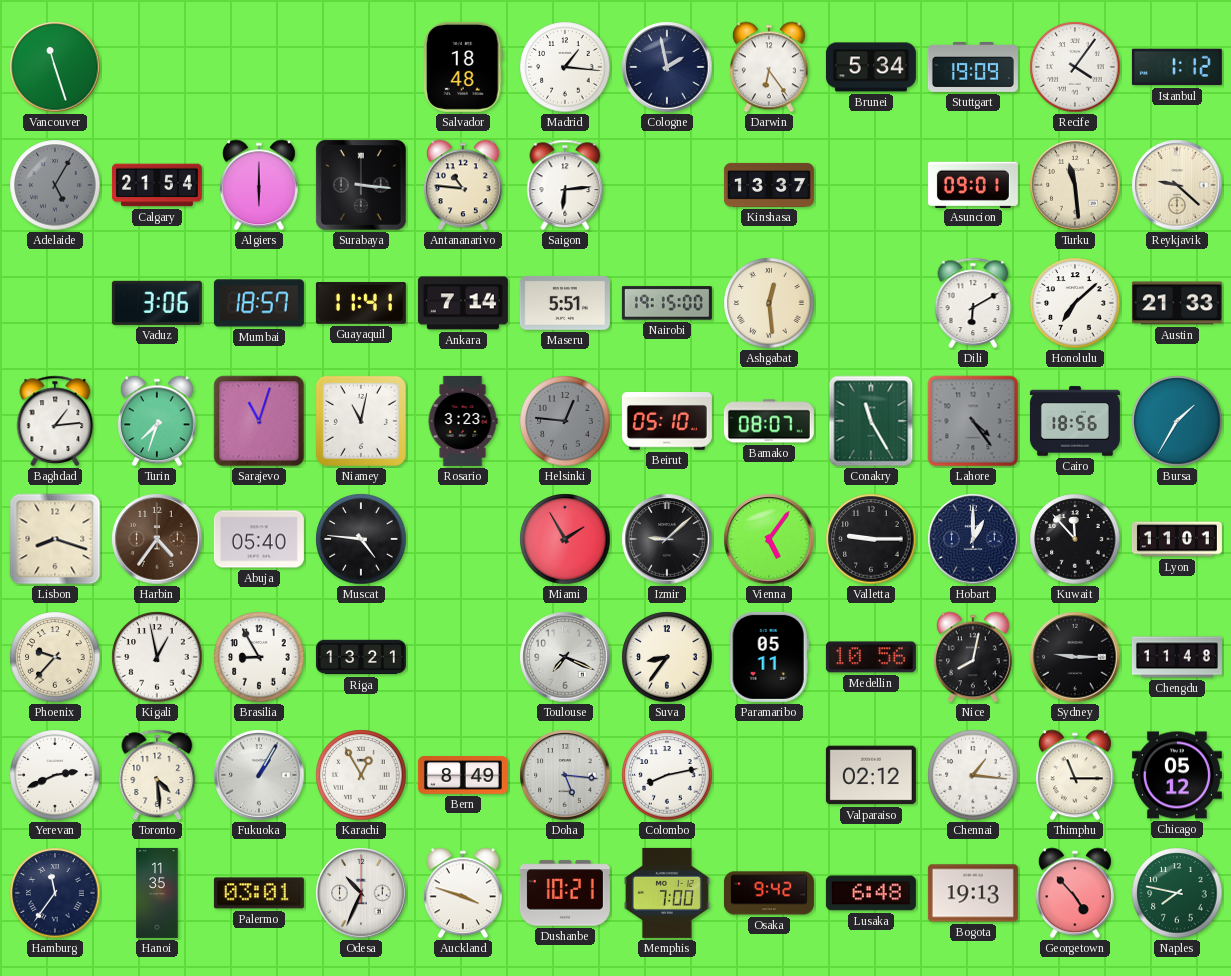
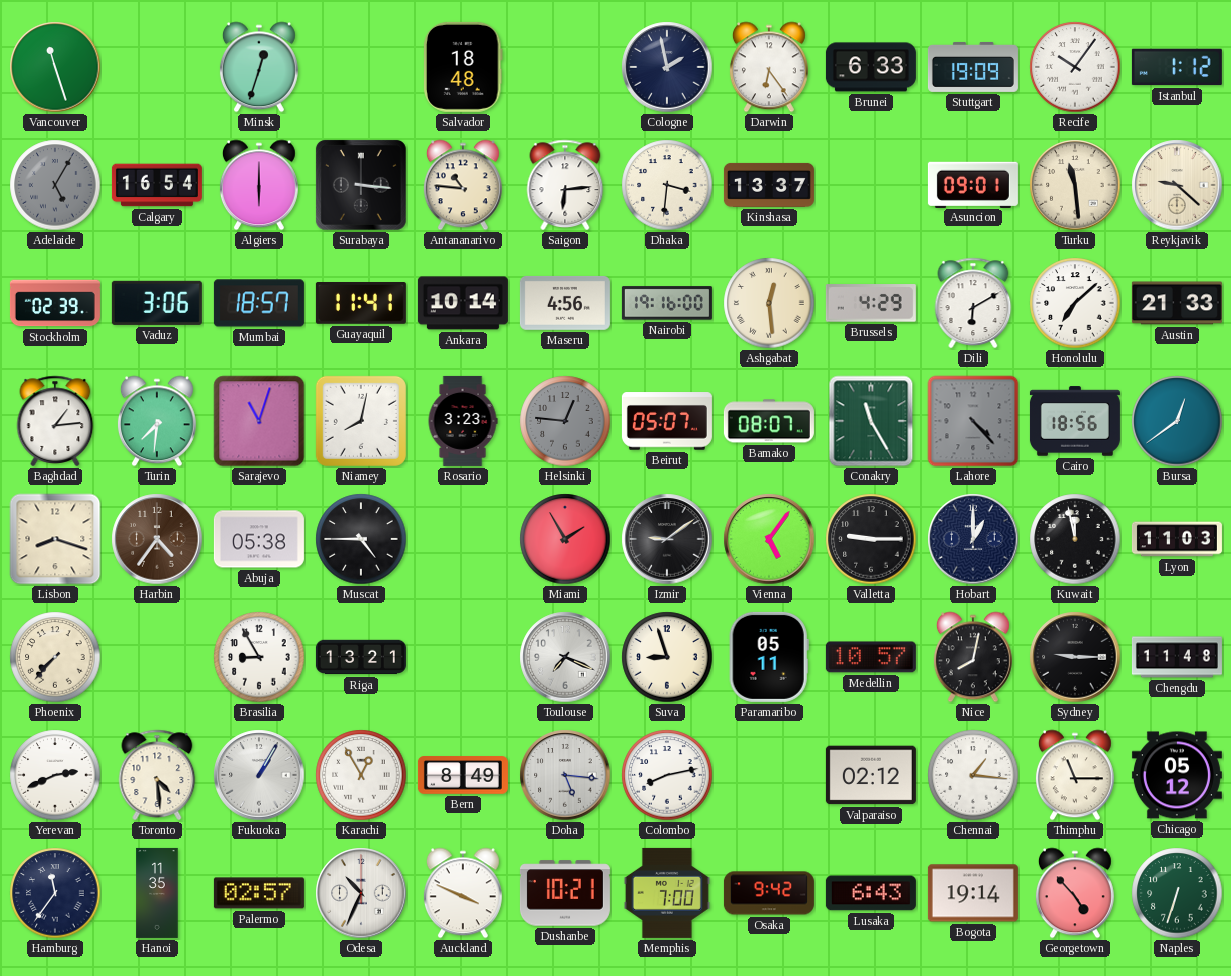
Minsk: none -> 12:33 (259, 67)
Madrid: 1:16 -> none (565, 67)
Brunei: 5:34 -> 6:33 (871, 67)
Recife: 4:06 -> 10:06 (1075, 67)
Calgary: 21:54 -> 16:54 (157, 185)
Dhaka: none -> 3:31 (667, 185)
Stockholm: none -> 02:39 (55, 303)
Ankara: 7:14 -> 10:14 (463, 303)
Maseru: 5:51 -> 4:56 (565, 303)
Nairobi: 19:15 -> 19:16 (667, 303)
Brussels: none -> 4:29 (871, 303)
Turin: 7:33 -> 7:31 (157, 421)
Niamey: 11:02 -> 8:02 (361, 421)
Beirut: 05:10 -> 05:07 (667, 421)
Lahore: 4:24 -> 4:23 (973, 421)
Bursa: 1:35 -> 12:39 (1177, 421)
Abuja: 05:40 -> 05:38 (259, 539)
Muscat: 4:46 -> 4:45 (361, 539)
Izmir: 9:08 -> 9:09 (667, 539)
Kuwait: 11:53 -> 11:58 (1075, 539)
Lyon: 11:01 -> 11:03 (1177, 539)
Phoenix: 9:37 -> 7:37 (55, 657)
Kigali: 12:58 -> none (157, 657)
Suva: 8:36 -> 8:57 (667, 657)
Medellin: 10:56 -> 10:57 (871, 657)
Palermo: 03:01 -> 02:57 (259, 893)
Auckland: 3:48 -> 3:49 (463, 893)
Lusaka: 6:48 -> 6:43 (871, 893)
Bogota: 19:13 -> 19:14 (973, 893)
Naples: 7:47 -> 6:33 (1177, 893)
